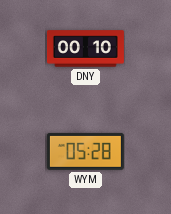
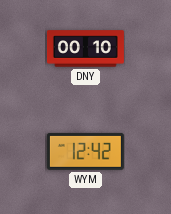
WYM: 05:28 -> 12:42 (85, 151)
